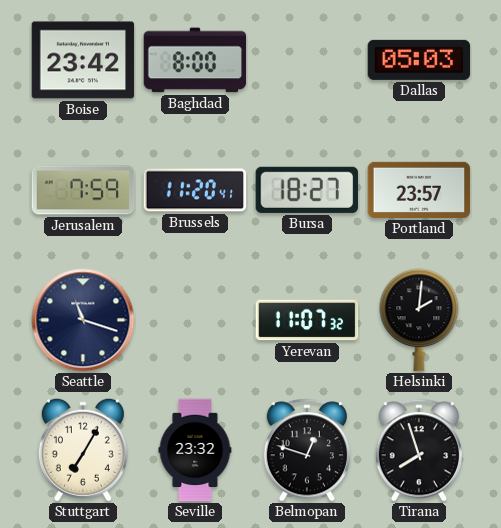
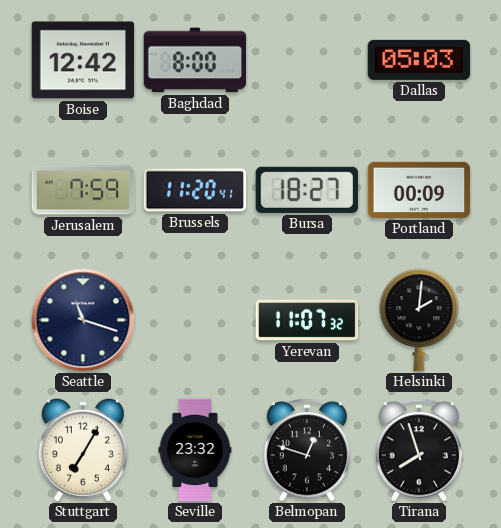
Boise: 23:42 -> 12:42 (83, 60)
Portland: 23:57 -> 00:09 (419, 190)
